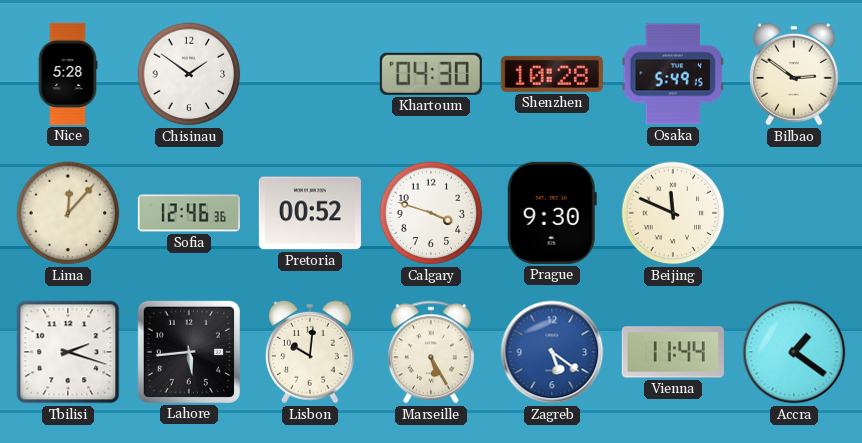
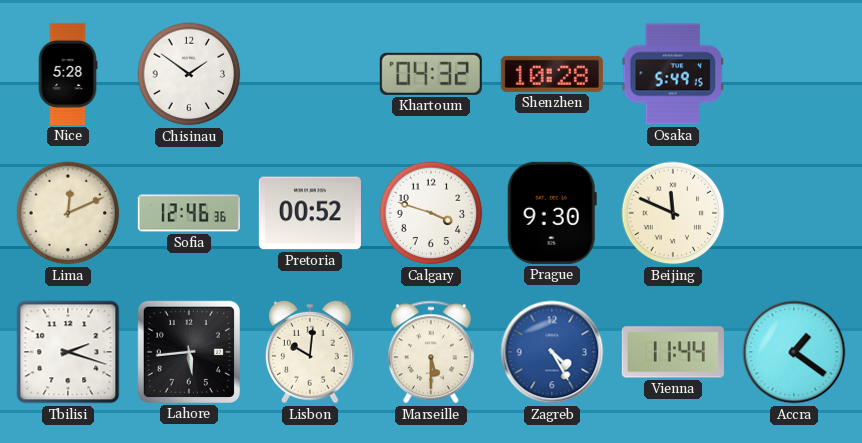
Khartoum: 04:30 -> 04:32 (431, 74)
Bilbao: 2:51 -> none (794, 74)
Lima: 12:07 -> 12:11 (68, 213)
Marseille: 5:25 -> 5:30 (431, 352)
Zagreb: 5:21 -> 4:25 (552, 352)
